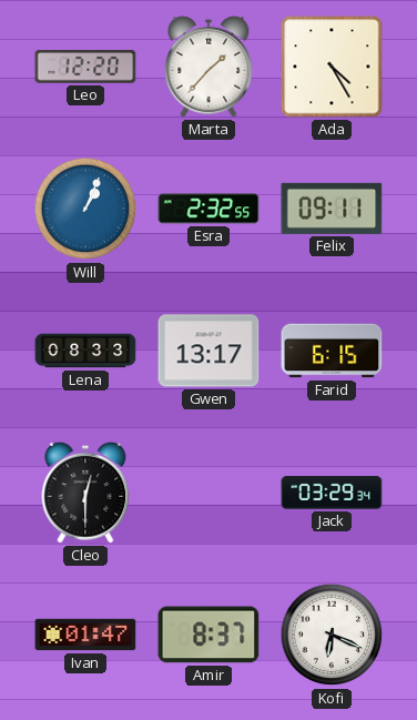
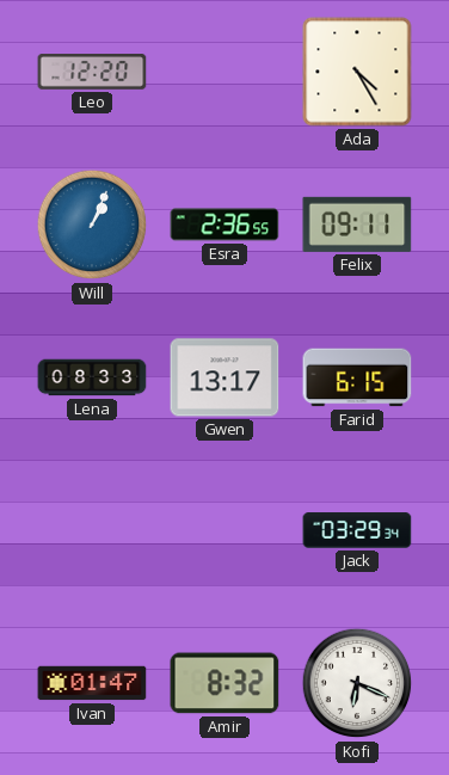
Marta: 1:37 -> none (208, 67)
Esra: 2:32 -> 2:36 (224, 224)
Cleo: 12:30 -> none (85, 493)
Amir: 8:37 -> 8:32 (224, 683)
